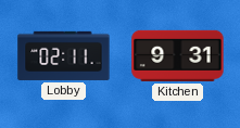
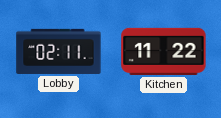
Kitchen: 9:31 -> 11:22 (164, 51)
